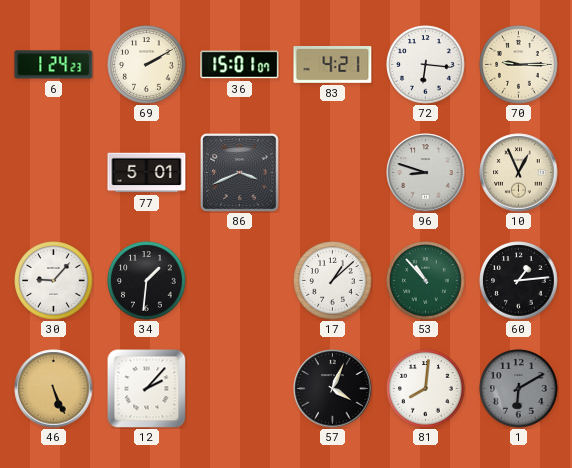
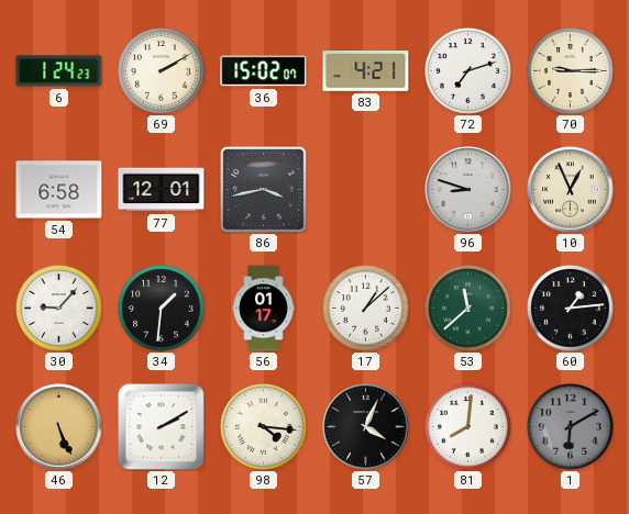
36: 15:01 -> 15:02 (264, 71)
72: 6:16 -> 7:12 (468, 71)
54: none -> 6:58 (59, 190)
77: 5:01 -> 12:01 (162, 190)
86: 3:41 -> 3:43 (264, 190)
56: none -> 01:17 (264, 309)
53: 10:53 -> 11:38 (468, 309)
12: 2:07 -> 2:10 (161, 426)
98: none -> 4:16 (264, 427)
